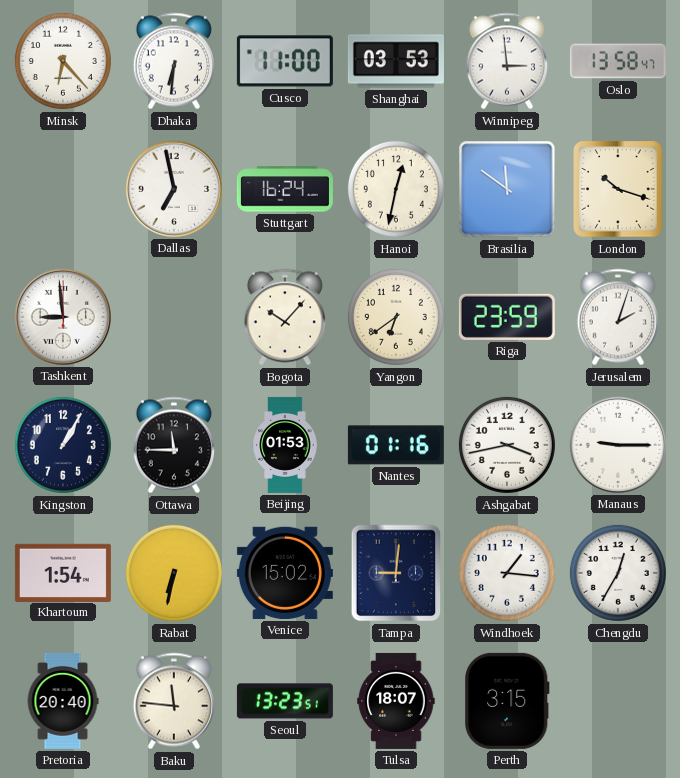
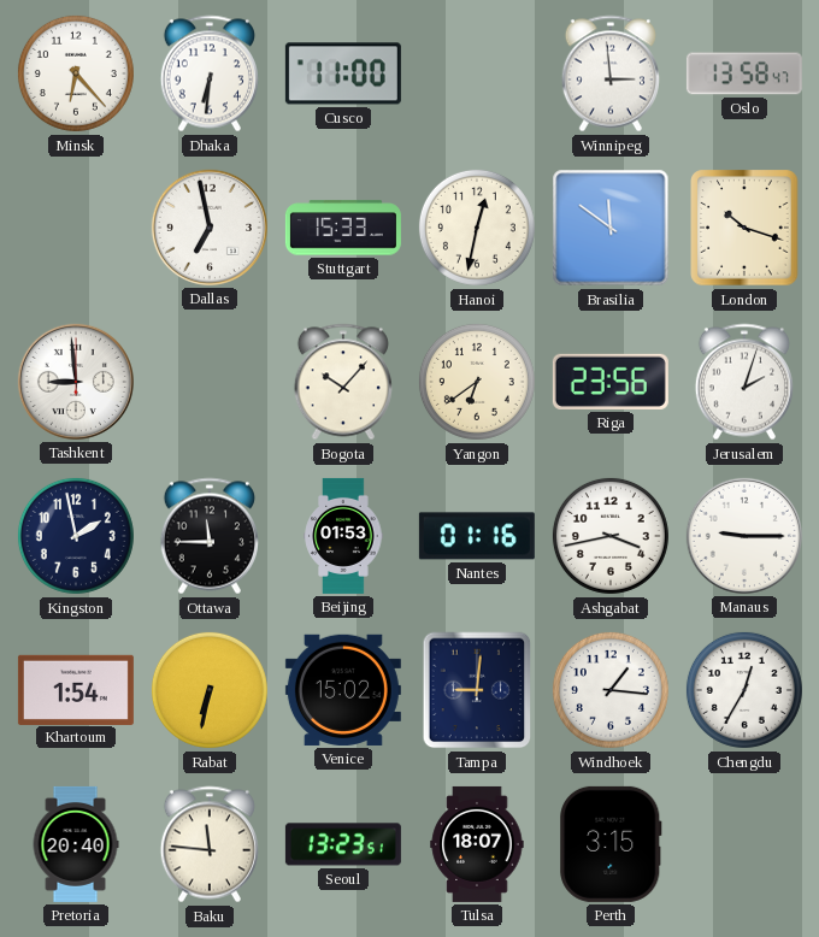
Shanghai: 03:53 -> none (396, 61)
Stuttgart: 16:24 -> 15:33 (343, 228)
Riga: 23:59 -> 23:56 (611, 382)
Kingston: 1:05 -> 1:58 (76, 536)
